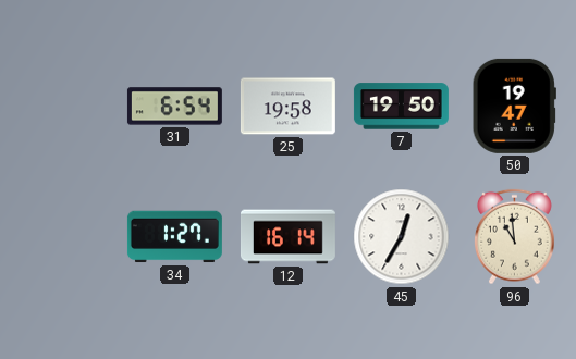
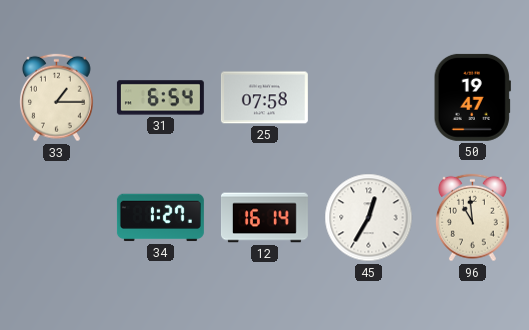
33: none -> 1:15 (57, 98)
25: 19:58 -> 07:58 (264, 98)
7: 19:50 -> none (401, 107)
